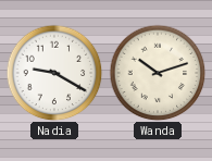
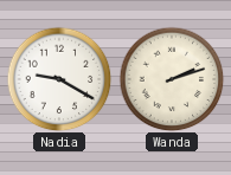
Wanda: 10:12 -> 2:12 (172, 79)
